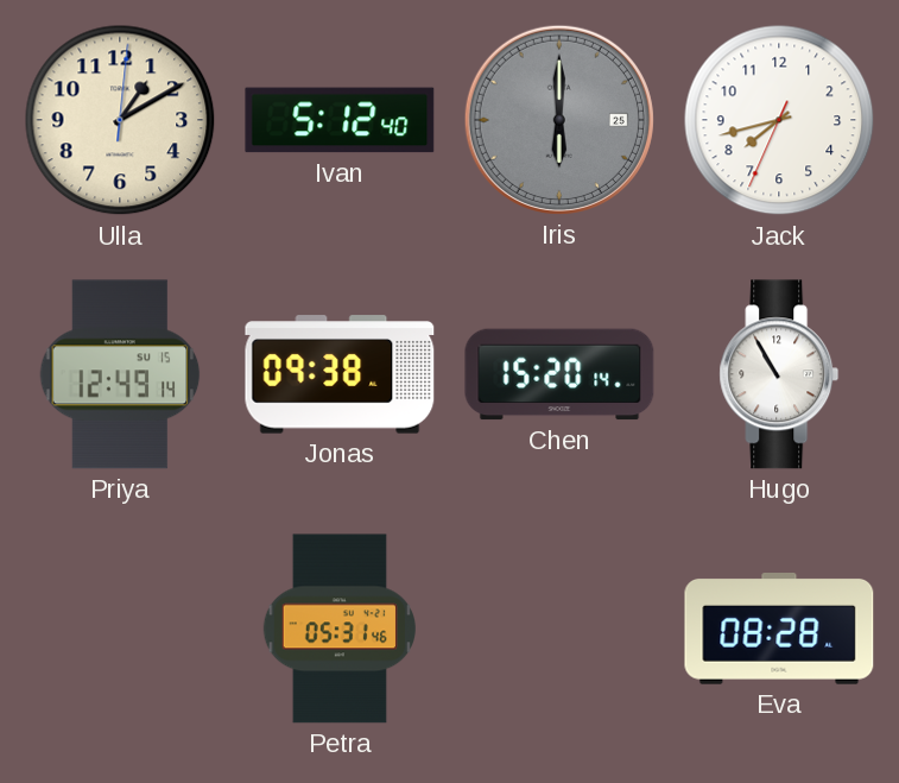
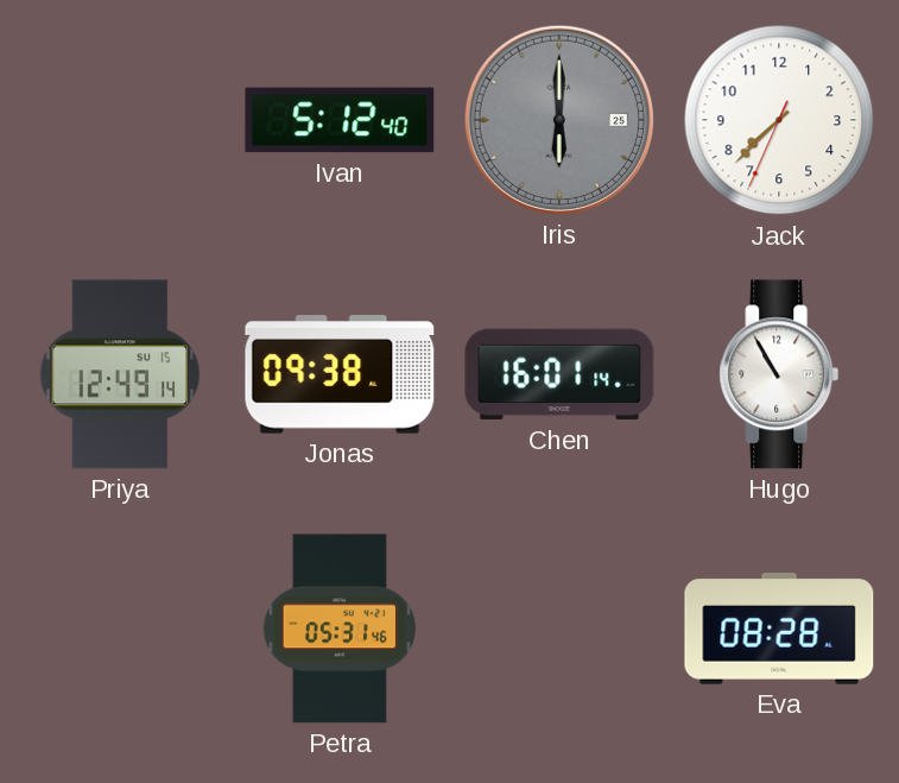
Ulla: 1:10 -> none (120, 120)
Jack: 7:42 -> 7:37 (779, 120)
Chen: 15:20 -> 16:01 (559, 374)
